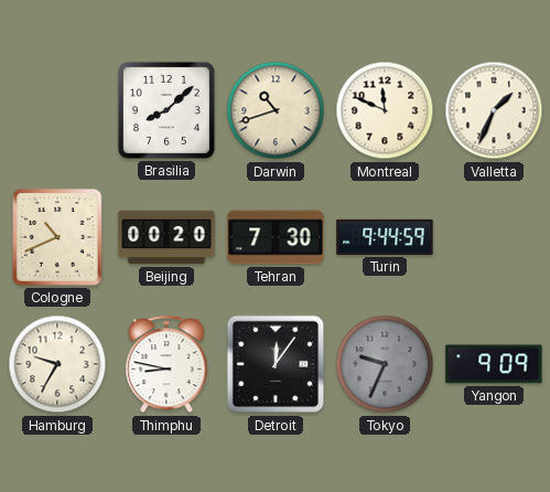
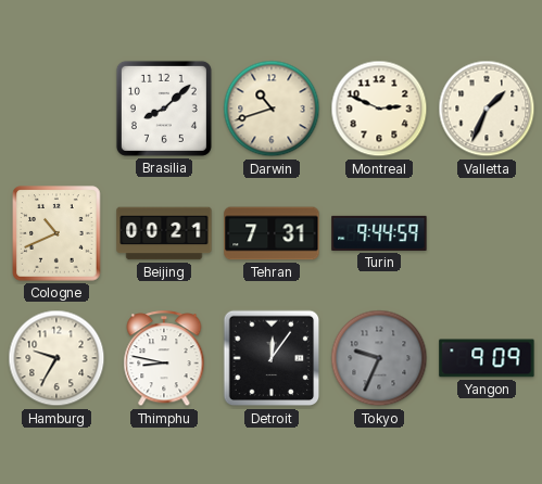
Montreal: 11:49 -> 2:49 (379, 109)
Beijing: 00:20 -> 00:21 (164, 233)
Tehran: 7:30 -> 7:31 (272, 233)
